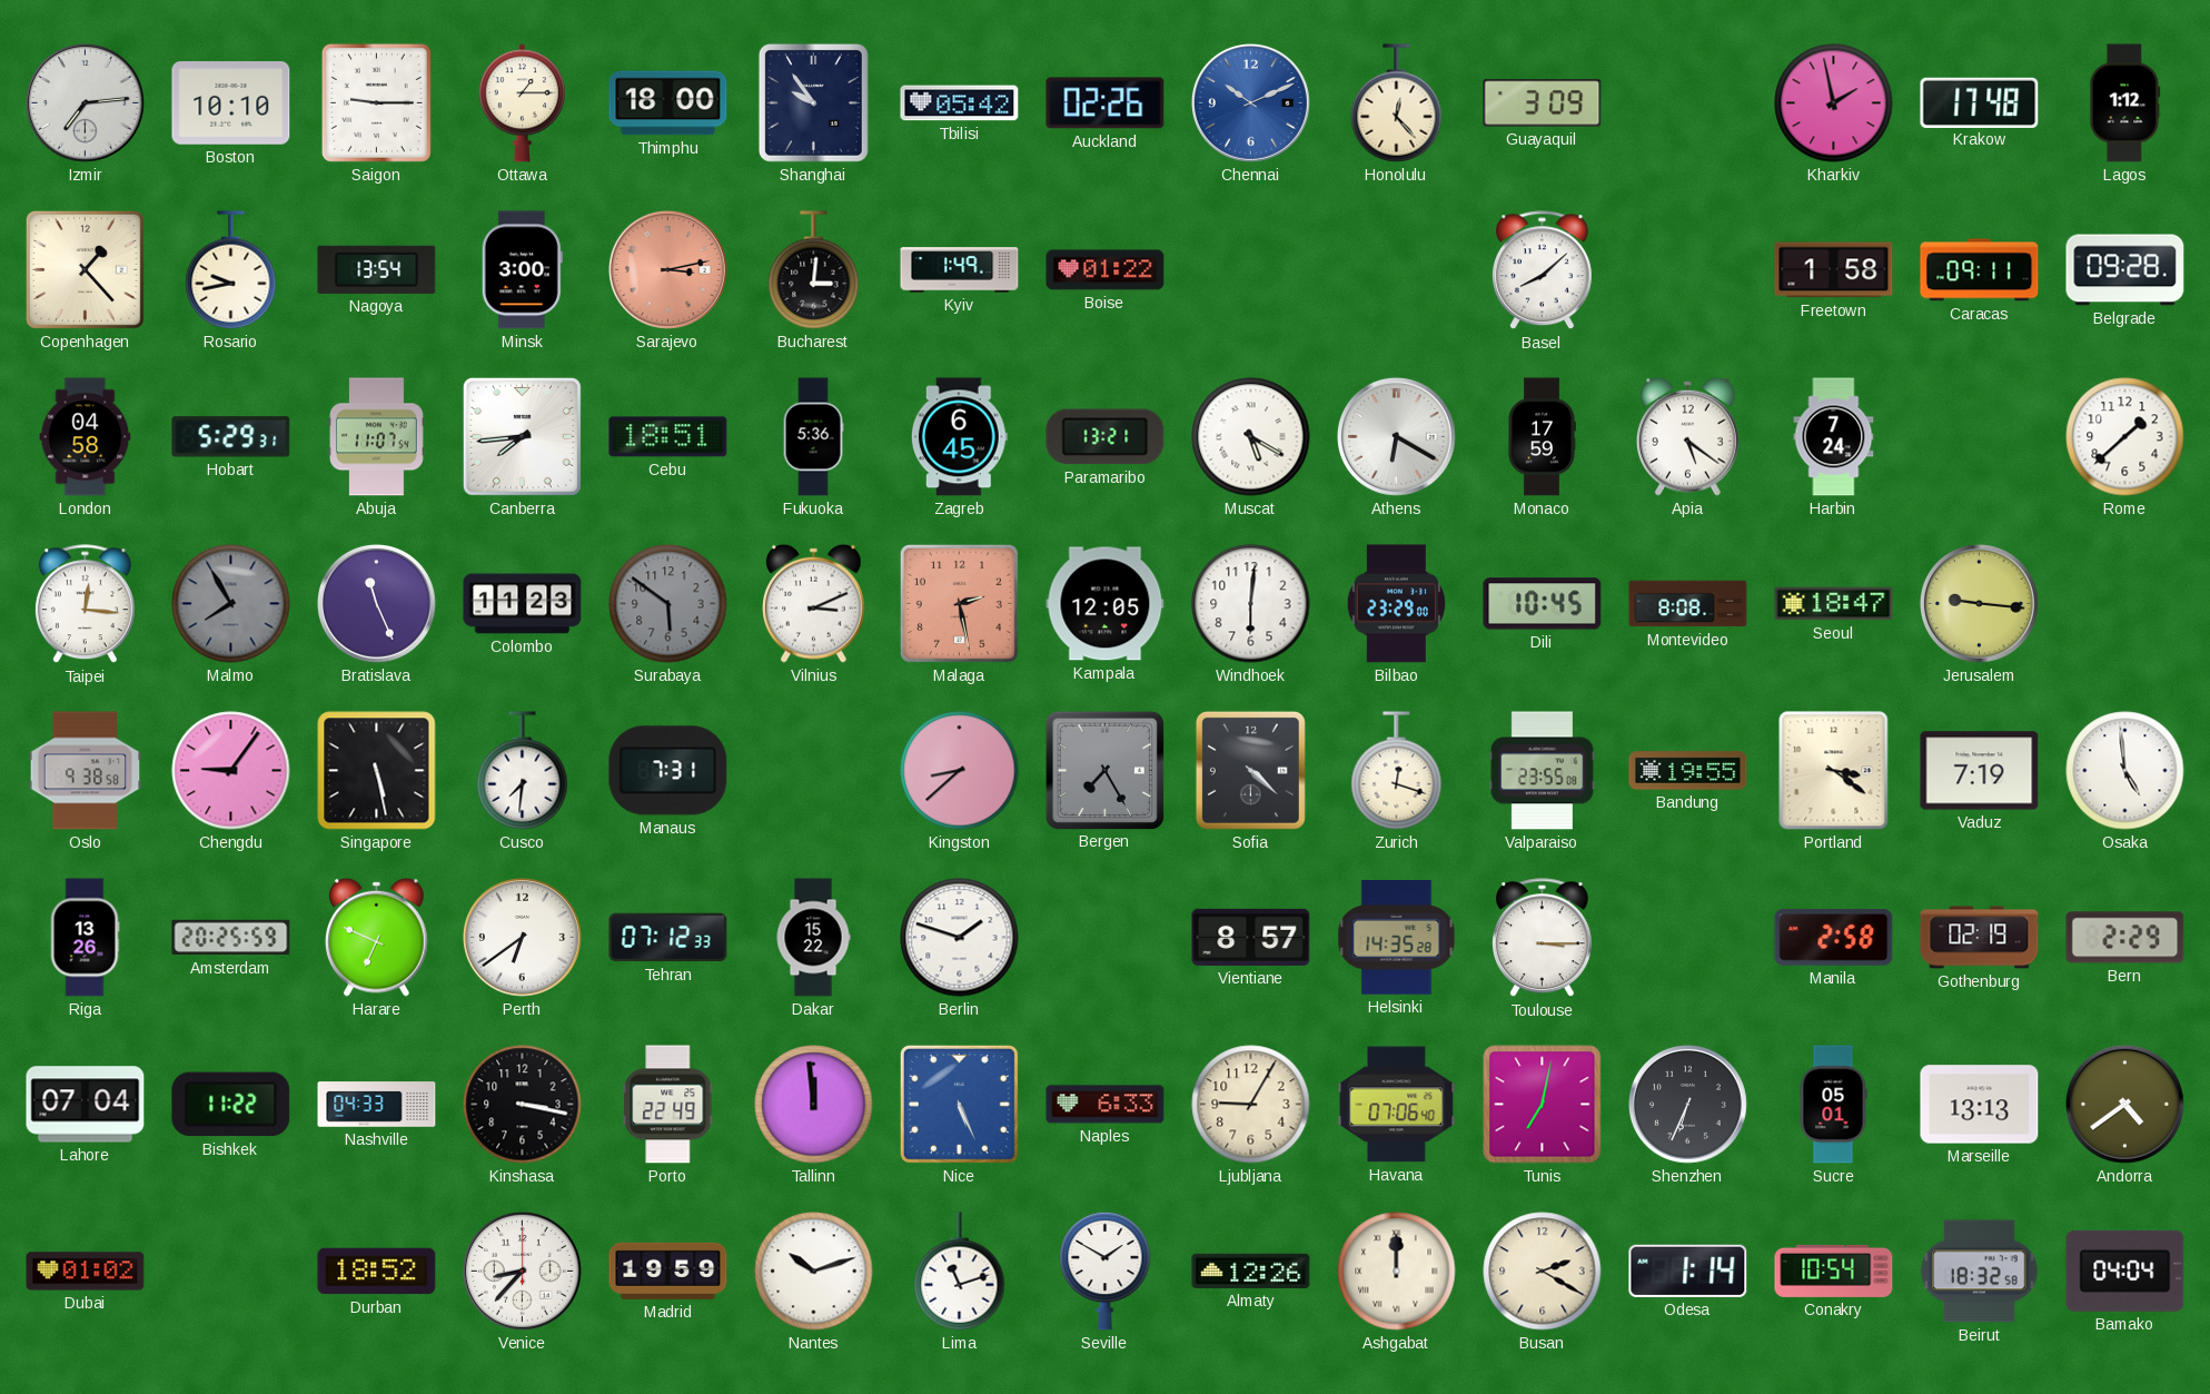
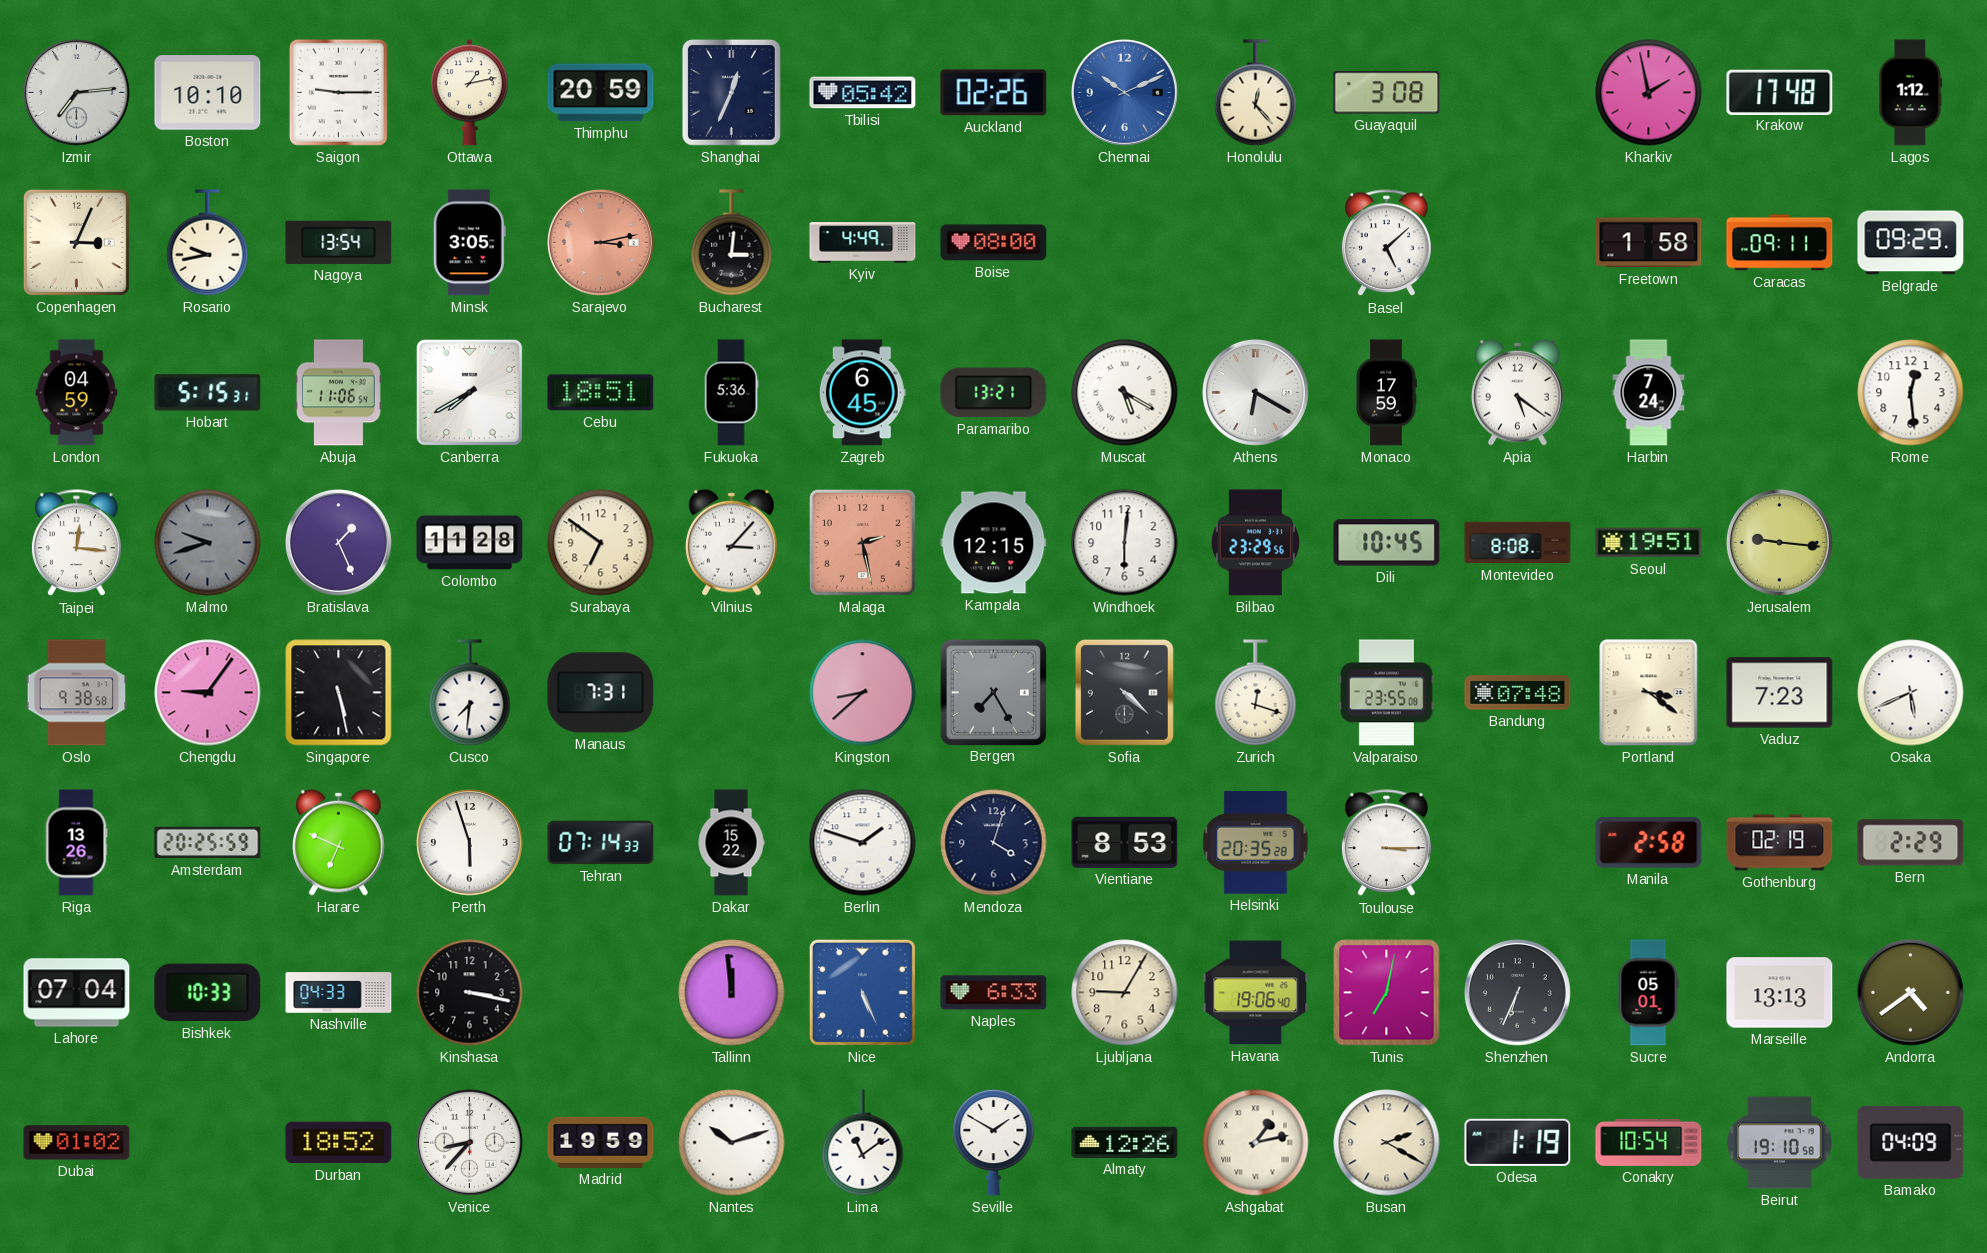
Ottawa: 1:15 -> 1:13 (469, 93)
Thimphu: 18:00 -> 20:59 (601, 93)
Shanghai: 9:54 -> 12:34 (731, 92)
Guayaquil: 3:09 -> 3:08 (1387, 93)
Copenhagen: 1:23 -> 3:04 (76, 242)
Minsk: 3:00 -> 3:05 (469, 243)
Kyiv: 1:49 -> 4:49 (863, 243)
Boise: 01:22 -> 08:00 (994, 243)
Basel: 8:08 -> 5:08 (1386, 243)
Belgrade: 09:28 -> 09:29 (1911, 243)
London: 04:58 -> 04:59 (77, 393)
Hobart: 5:29 -> 5:15 (208, 393)
Abuja: 11:07 -> 11:06 (339, 393)
Canberra: 7:44 -> 7:40 (469, 392)
Rome: 1:38 -> 12:29 (1911, 393)
Malmo: 7:55 -> 9:42 (208, 543)
Bratislava: 11:26 -> 1:26 (339, 543)
Colombo: 11:23 -> 11:28 (470, 543)
Surabaya: 5:51 -> 6:51 (601, 543)
Surabaya dial: grey -> cream (601, 543)
Vilnius: 3:11 -> 3:07 (732, 542)
Kampala: 12:05 -> 12:15 (994, 543)
Bilbao: 23:29:00 -> 23:29:56 (1255, 543)
Seoul: 18:47 -> 19:51 (1649, 543)
Bandung: 19:55 -> 07:48 (1518, 693)
Vaduz: 7:19 -> 7:23 (1780, 693)
Osaka: 4:59 -> 5:41 (1911, 693)
Perth: 6:39 -> 5:57 (470, 843)
Tehran: 07:12 -> 07:14 (601, 843)
Mendoza: none -> 4:03 (994, 843)
Vientiane: 8:57 -> 8:53 (1125, 842)
Helsinki: 14:35 -> 20:35 (1256, 843)
Bishkek: 11:22 -> 10:33 (208, 993)
Porto: 22:49 -> none (668, 1105)
Havana: 07:06 -> 19:06 (1256, 993)
Lima: 11:12 -> 11:09 (863, 1143)
Ashgabat: 12:00 -> 1:13 (1256, 1143)
Odesa: 1:14 -> 1:19 (1518, 1142)
Beirut: 18:32 -> 19:10 (1780, 1143)
Bamako: 04:04 -> 04:09 (1911, 1142)
